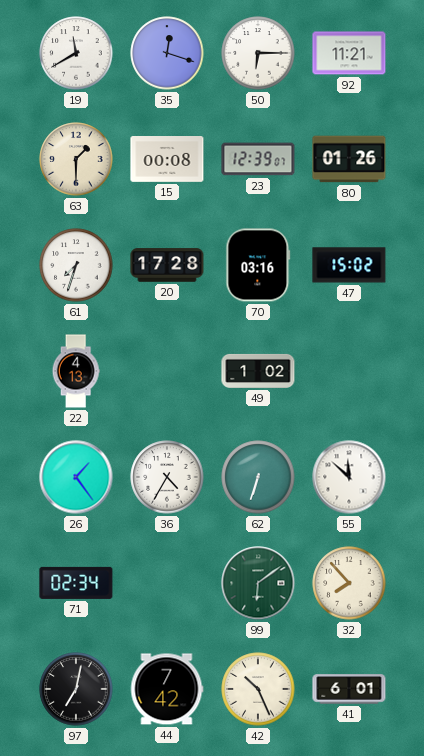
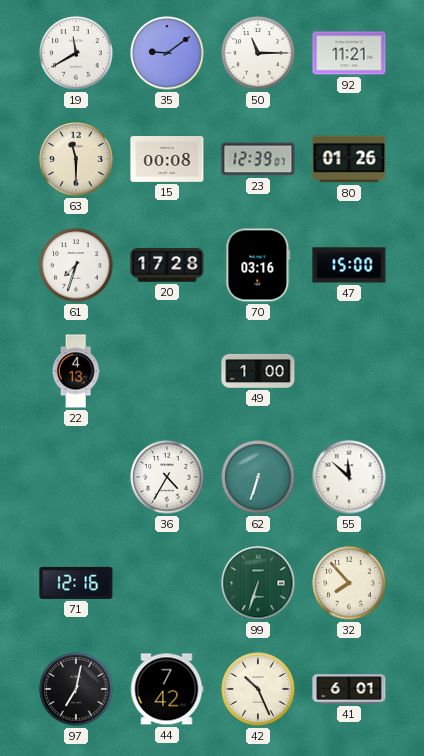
35: 12:18 -> 9:09 (167, 53)
50: 6:15 -> 11:15 (258, 53)
63: 1:30 -> 11:30 (76, 159)
47: 15:02 -> 15:00 (349, 265)
49: 1:02 -> 1:00 (258, 371)
26: 1:24 -> none (76, 477)
71: 02:34 -> 12:16 (76, 583)
99: 6:09 -> 6:33 (258, 583)
